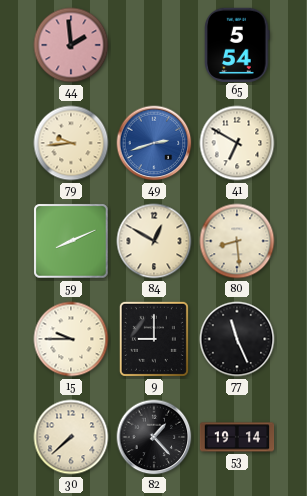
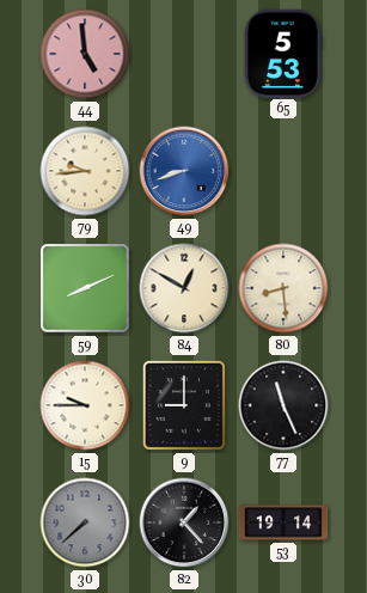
44: 1:59 -> 4:59 (85, 54)
65: 5:54 -> 5:53 (283, 53)
49: 2:42 -> 8:42 (184, 171)
41: 6:50 -> none (237, 143)
30 dial: cream -> grey (85, 522)
